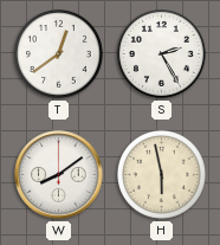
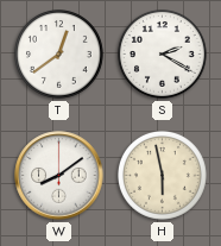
S: 2:25 -> 2:20 (163, 55)
